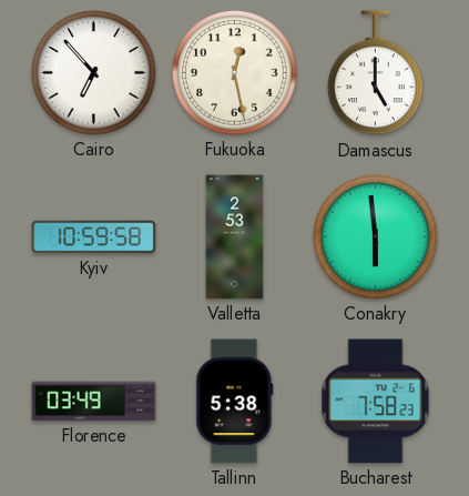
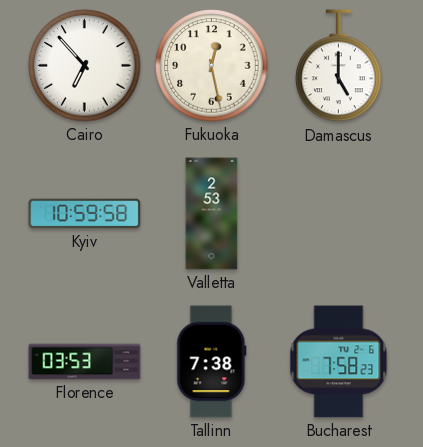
Conakry: 5:59 -> none (376, 237)
Florence: 03:49 -> 03:53 (85, 362)
Tallinn: 5:38 -> 7:38 (212, 362)
